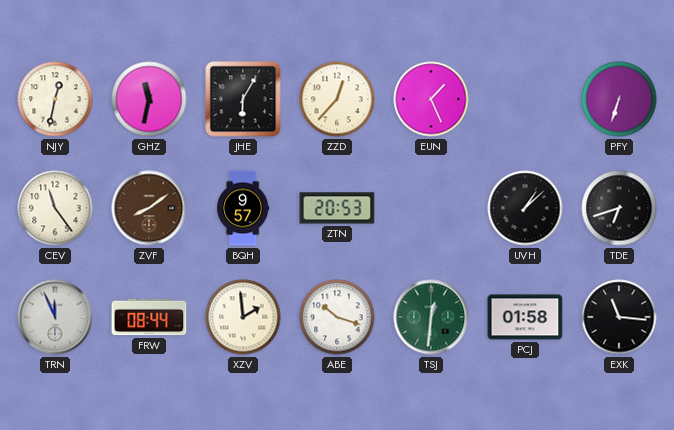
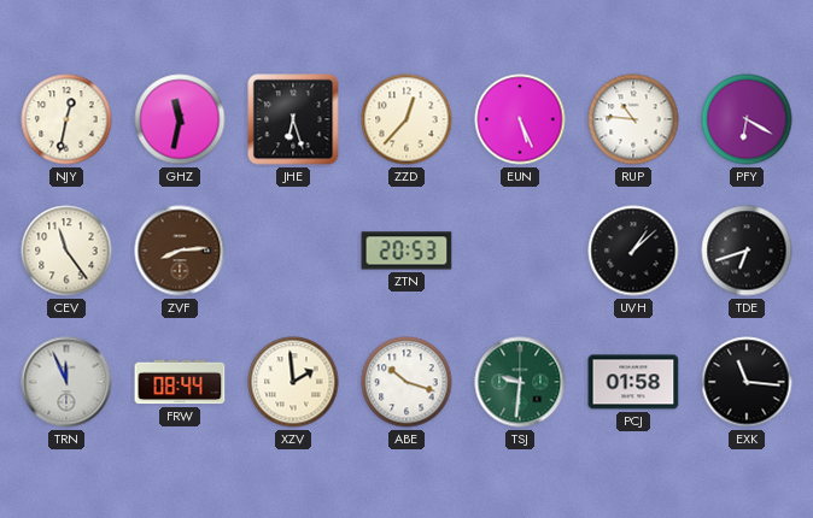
JHE: 6:05 -> 6:27 (293, 119)
EUN: 1:26 -> 5:26 (520, 119)
RUP: none -> 10:46 (633, 119)
PFY: 6:33 -> 6:20 (747, 119)
ZVF: 8:09 -> 8:14 (180, 251)
BQH: 9:57 -> none (243, 208)
TSJ: 12:31 -> 9:31 (520, 382)
